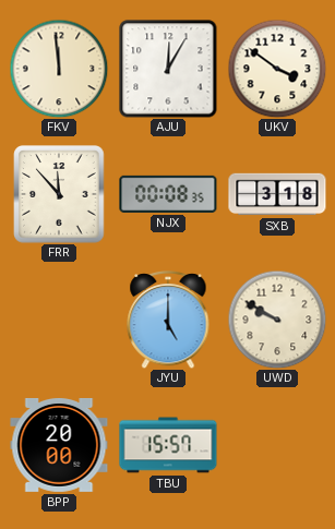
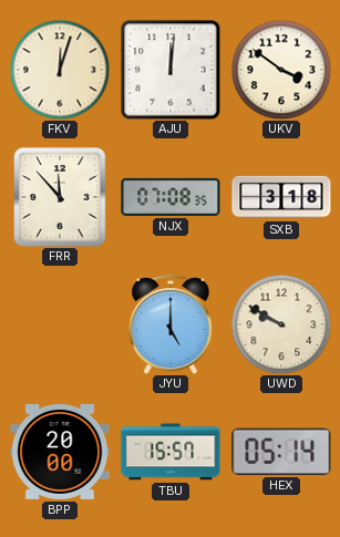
FKV: 11:59 -> 12:03 (60, 70)
AJU: 12:05 -> 12:01 (171, 70)
NJX: 00:08 -> 07:08 (171, 197)
HEX: none -> 05:14 (281, 452)
